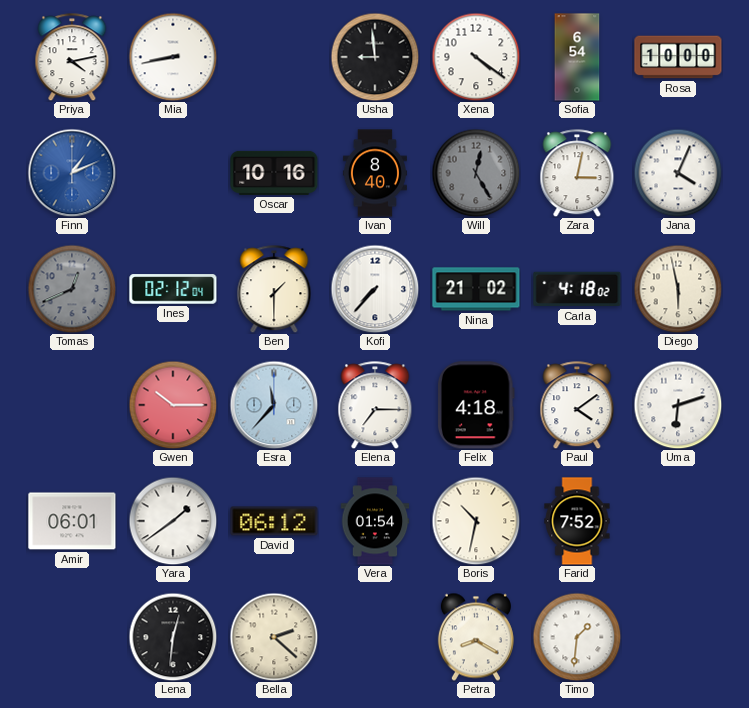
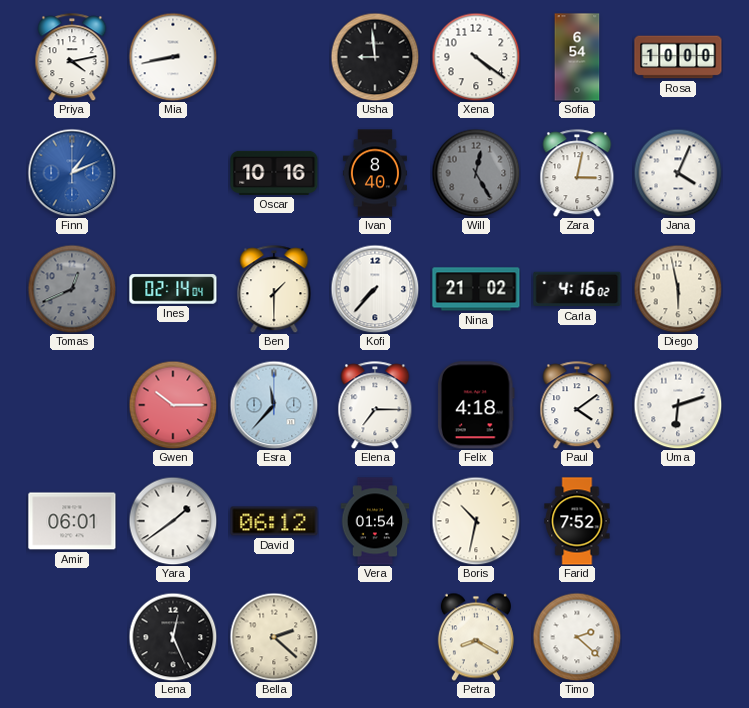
Ines: 02:12 -> 02:14 (173, 289)
Carla: 4:18 -> 4:16 (577, 289)
Lena: 12:31 -> 12:26 (173, 637)
Timo: 1:31 -> 2:22 (577, 637)
